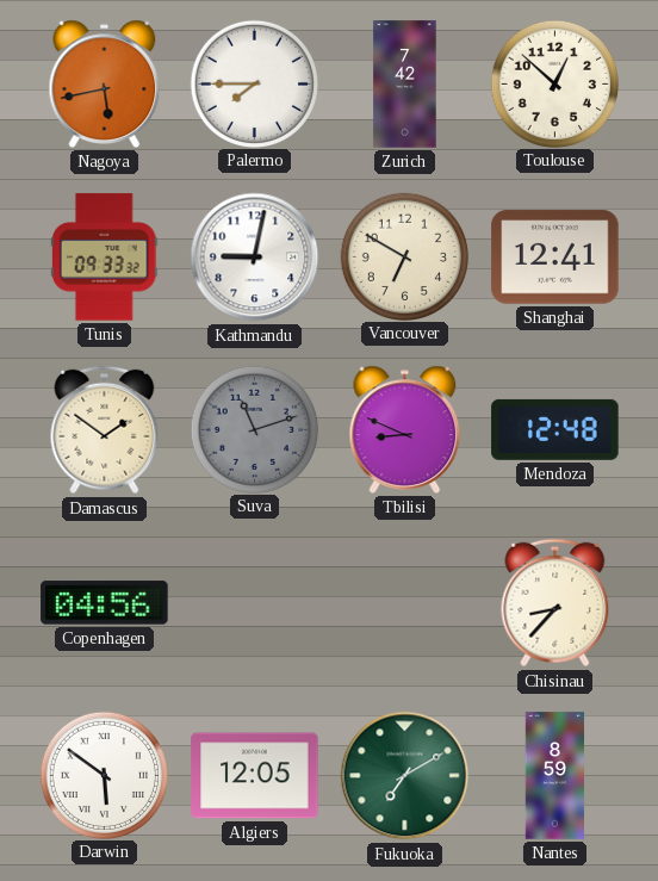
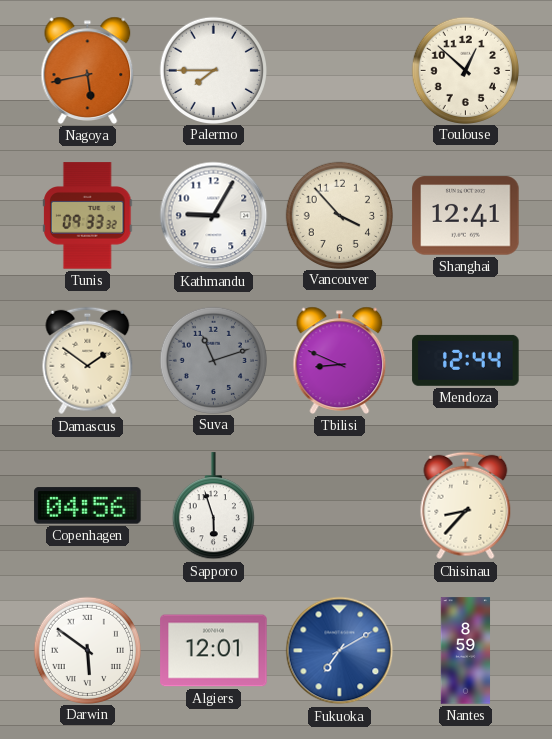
Zurich: 7:42 -> none (405, 85)
Kathmandu: 9:02 -> 9:05 (214, 216)
Vancouver: 6:50 -> 3:53 (339, 215)
Mendoza: 12:48 -> 12:44 (466, 360)
Sapporo: none -> 5:57 (213, 506)
Algiers: 12:05 -> 12:01 (214, 651)
Fukuoka dial: green -> blue (340, 651)
